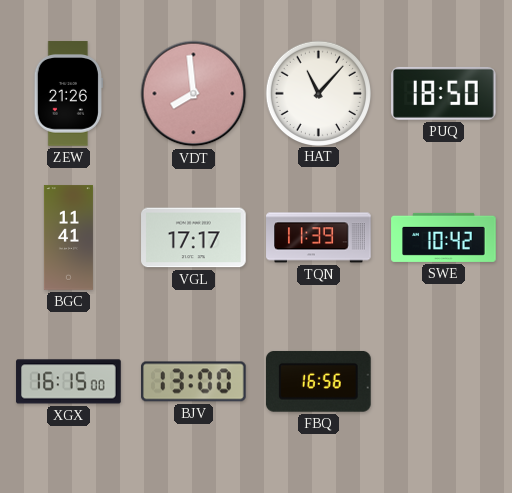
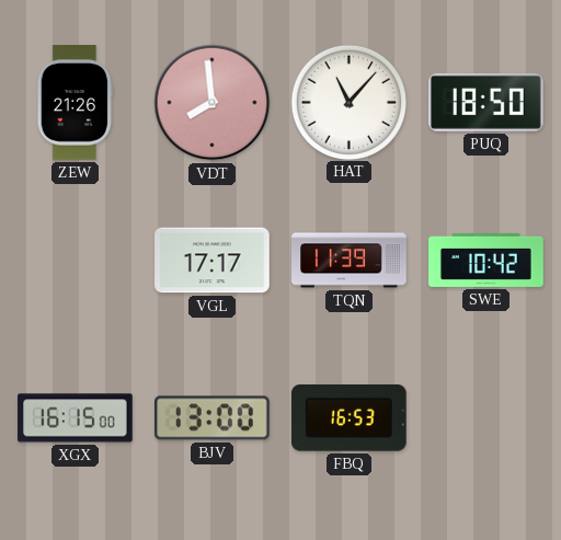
BGC: 11:41 -> none (68, 238)
FBQ: 16:56 -> 16:53 (348, 417)
